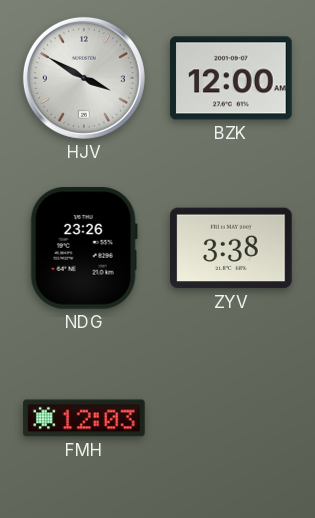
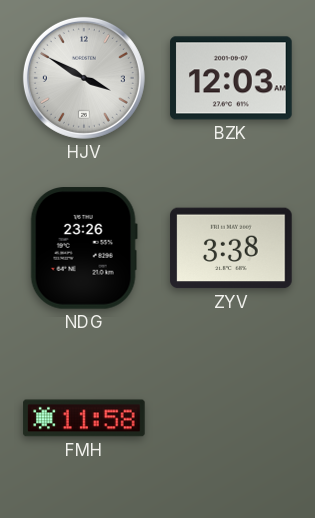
BZK: 12:00 -> 12:03 (231, 78)
FMH: 12:03 -> 11:58 (84, 418)
